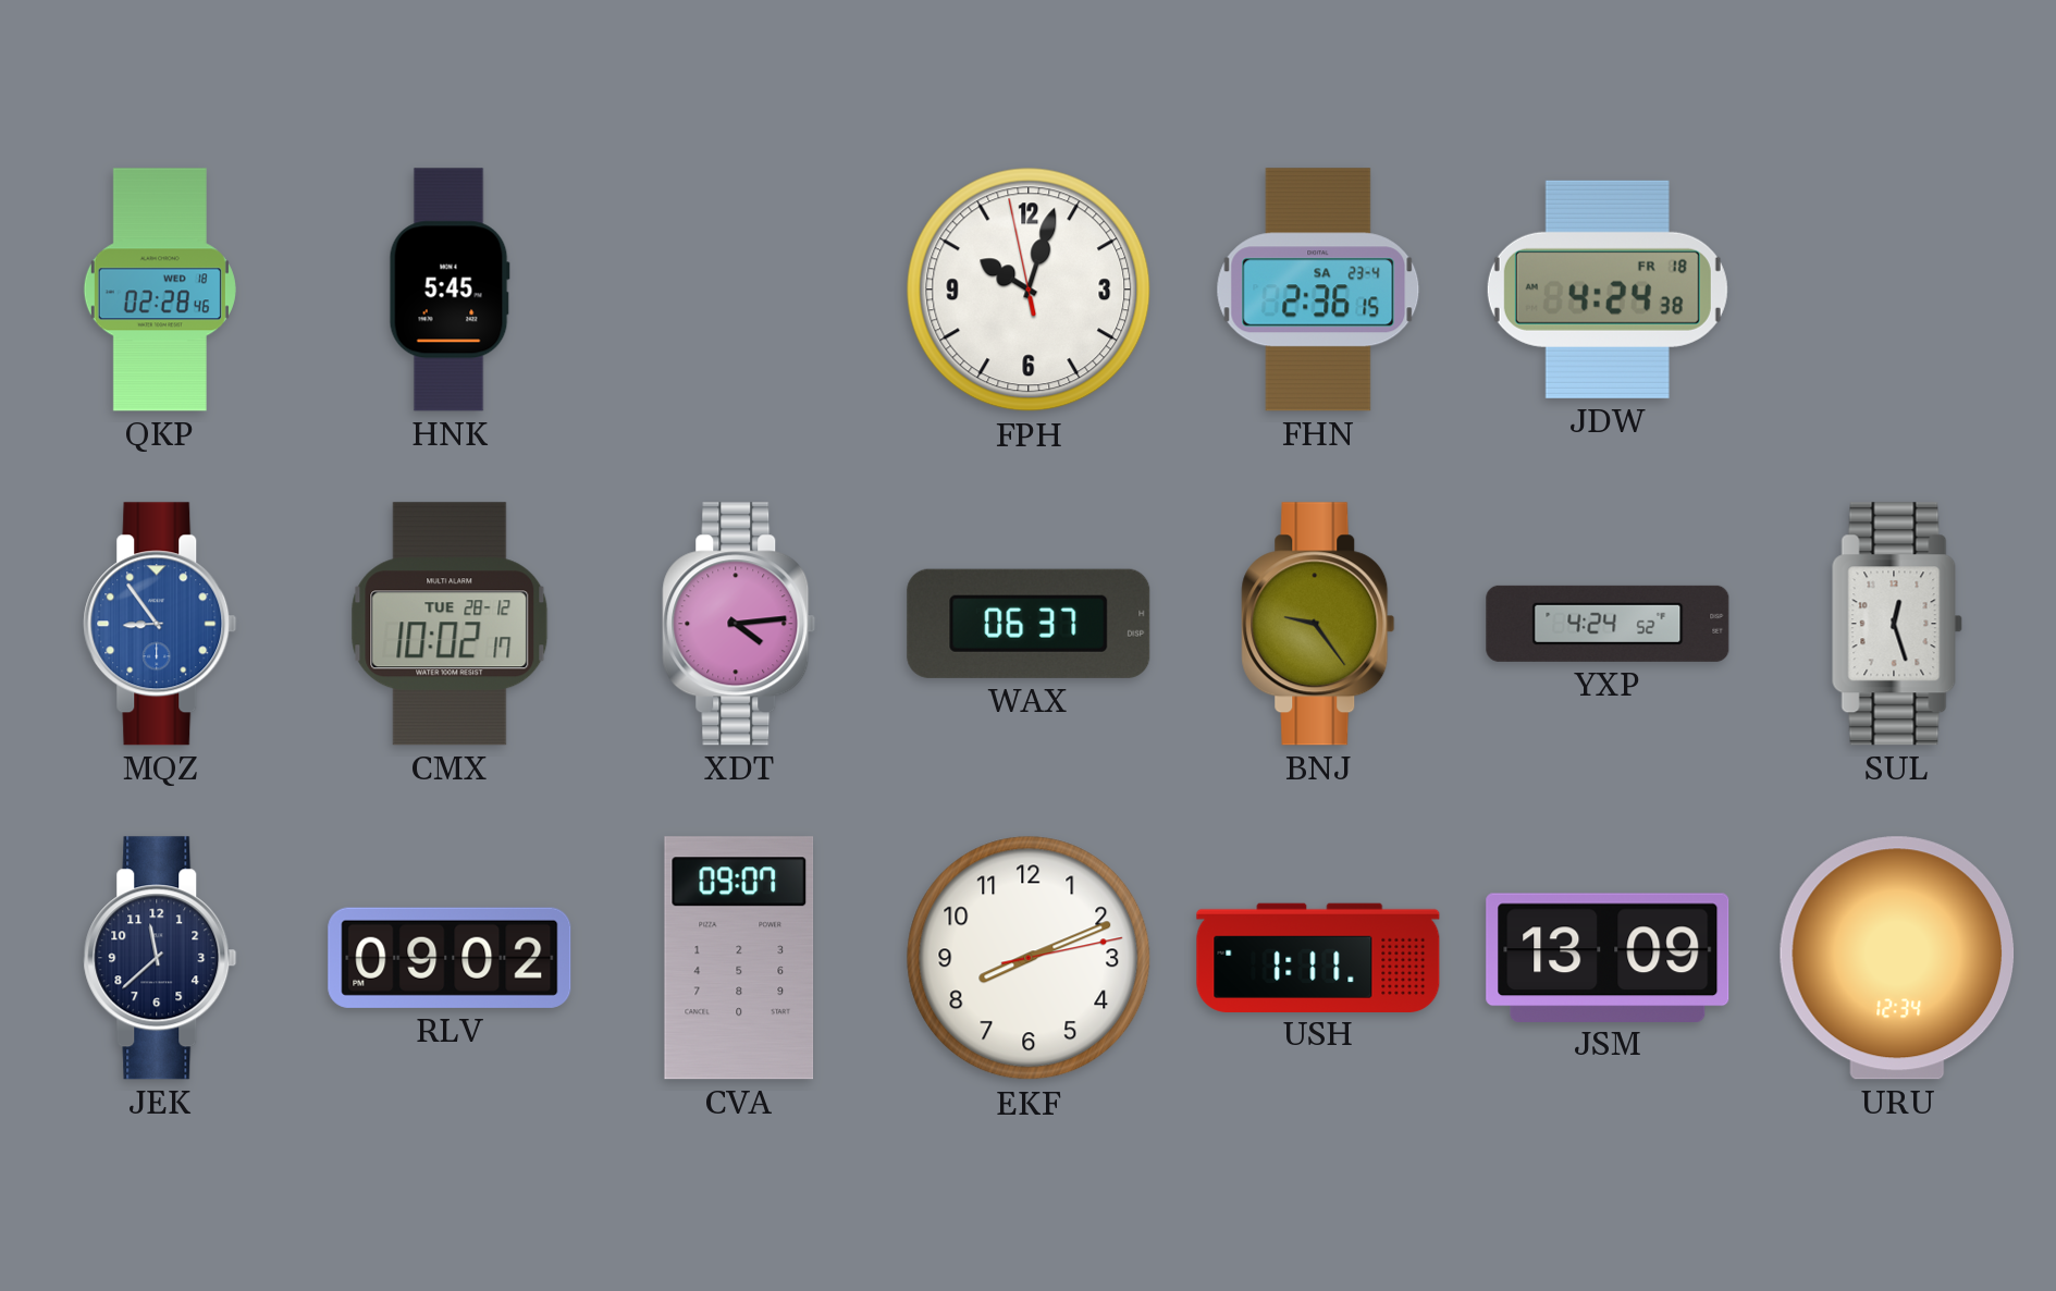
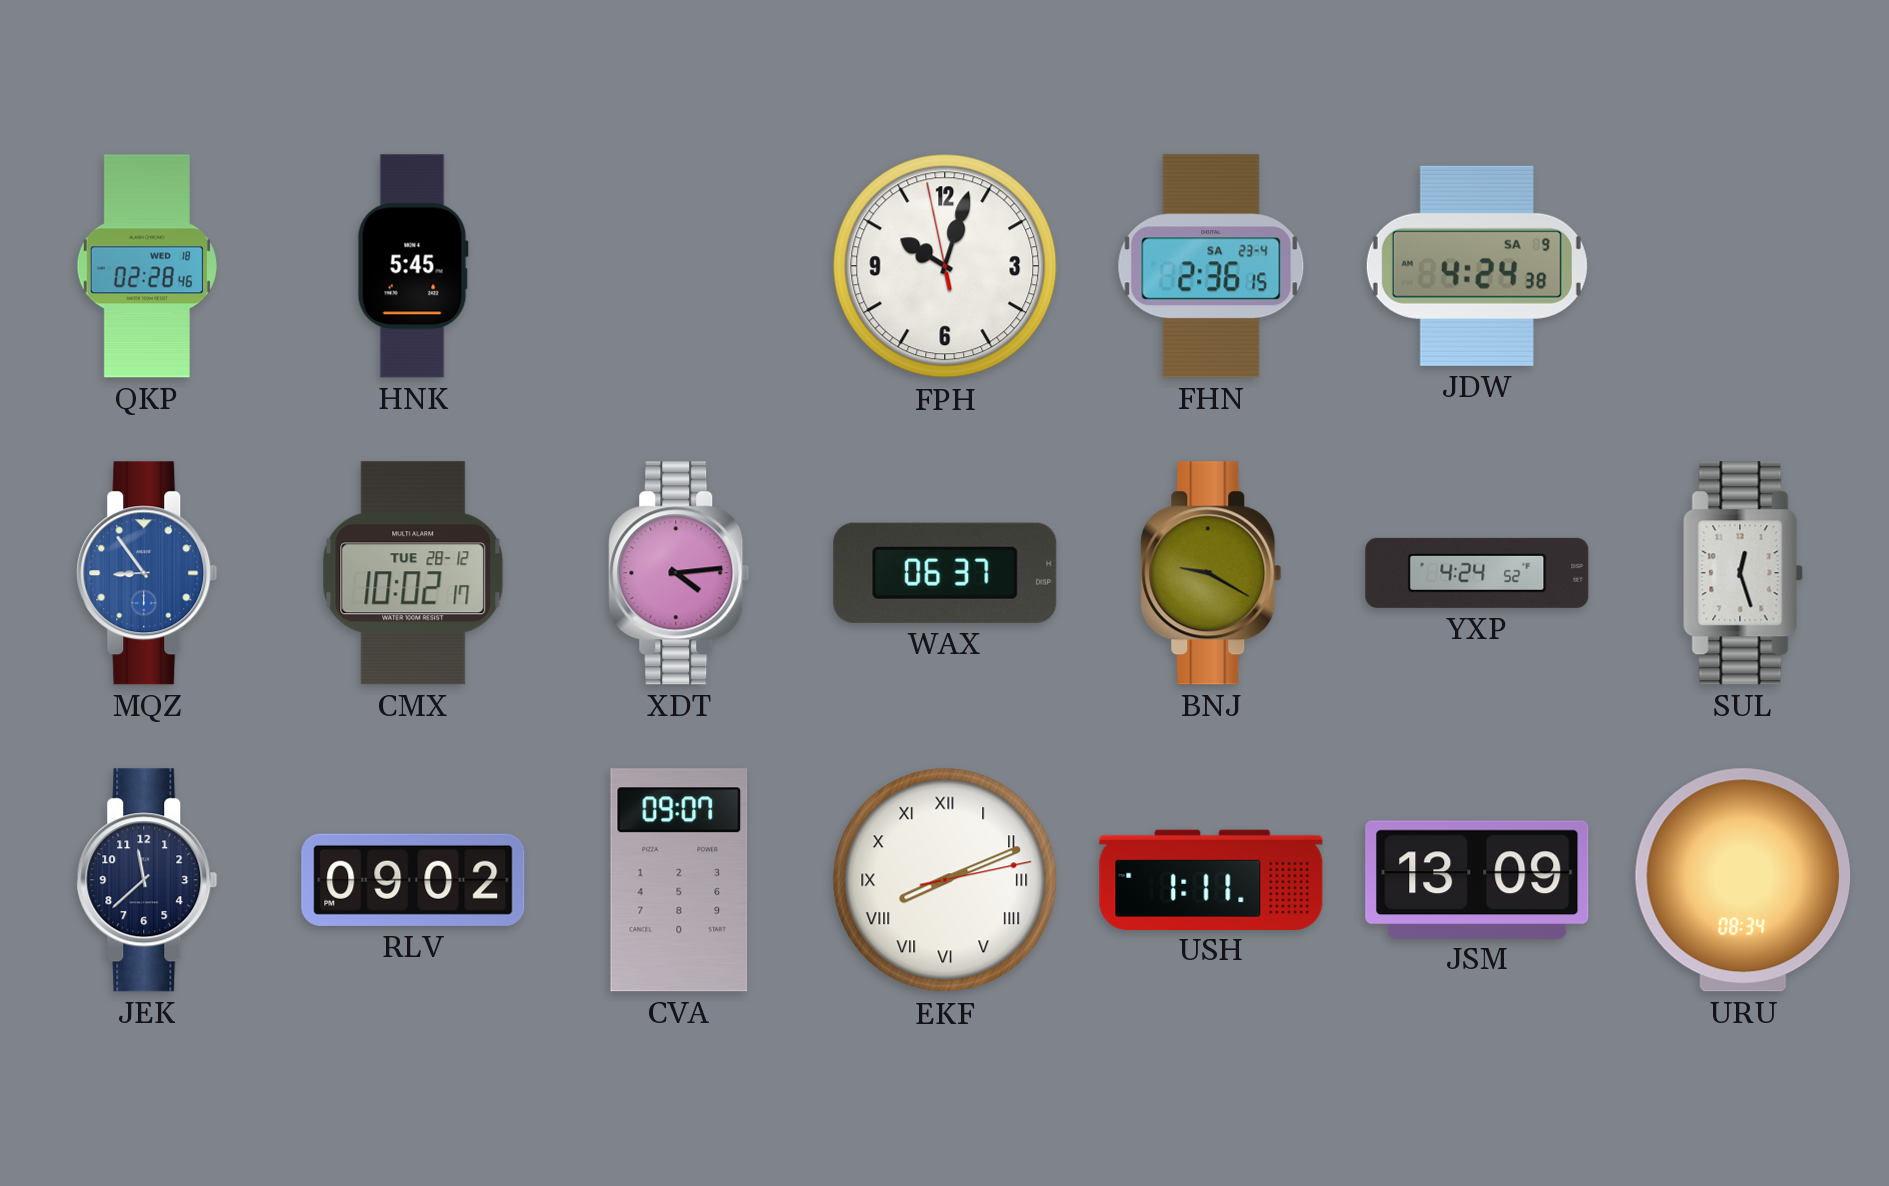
JDW date: FR 18 -> SA 9 (1477, 266)
BNJ: 9:24 -> 9:20 (1211, 573)
EKF numerals: Arabic -> Roman (945, 880)
URU: 12:34 -> 08:34 (1743, 880)
